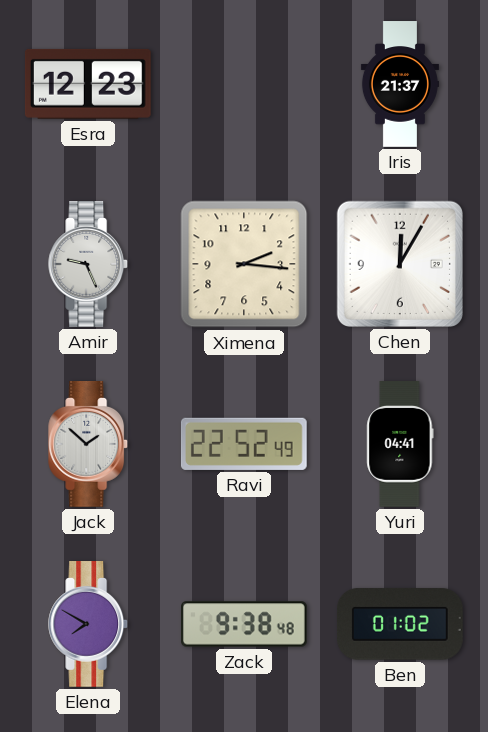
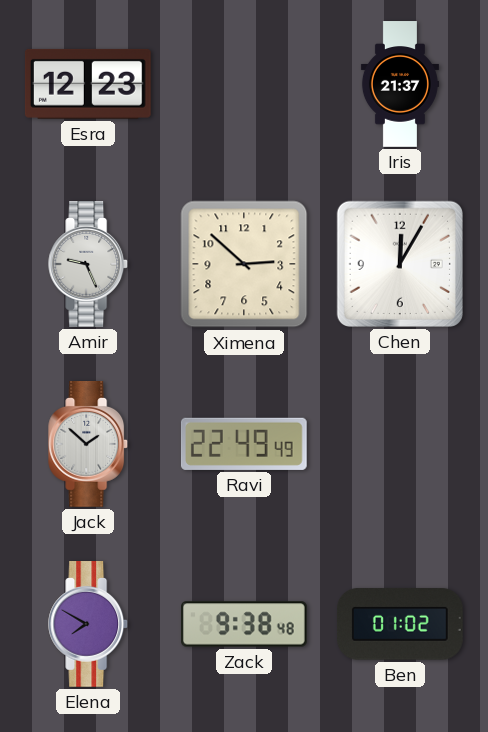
Ximena: 2:16 -> 2:52 (244, 264)
Ravi: 22:52 -> 22:49 (244, 444)
Yuri: 04:41 -> none (400, 445)
